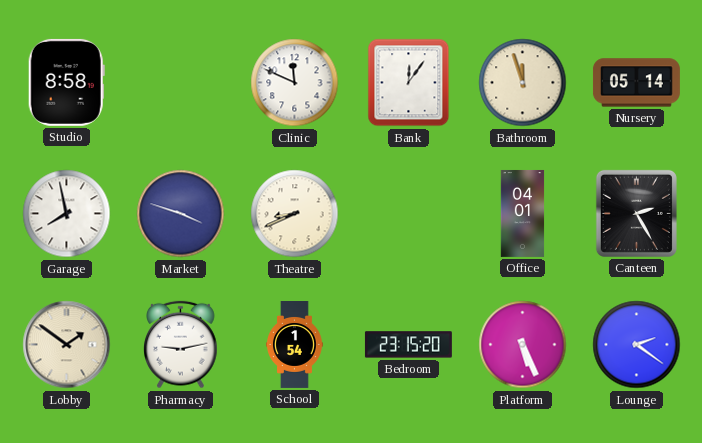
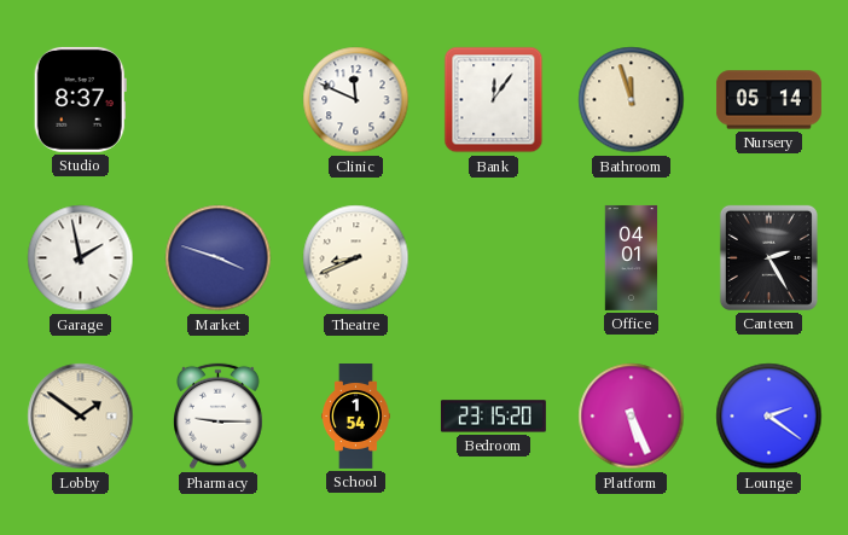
Studio: 8:58 -> 8:37 (80, 99)
Garage: 7:58 -> 1:58 (81, 258)
Pharmacy: 9:13 -> 9:15 (219, 417)
